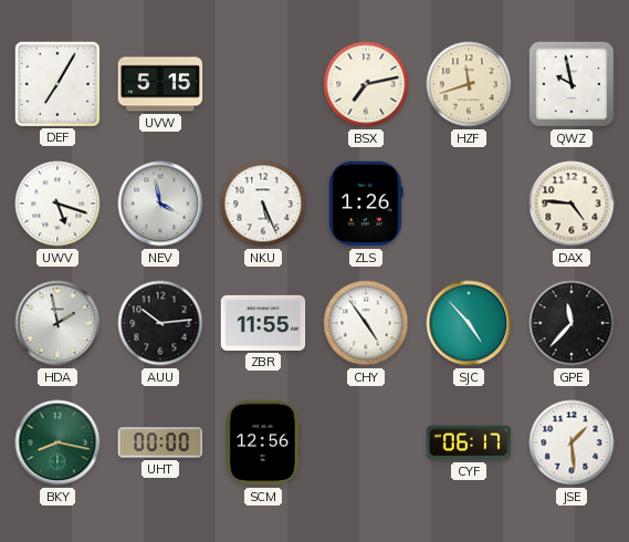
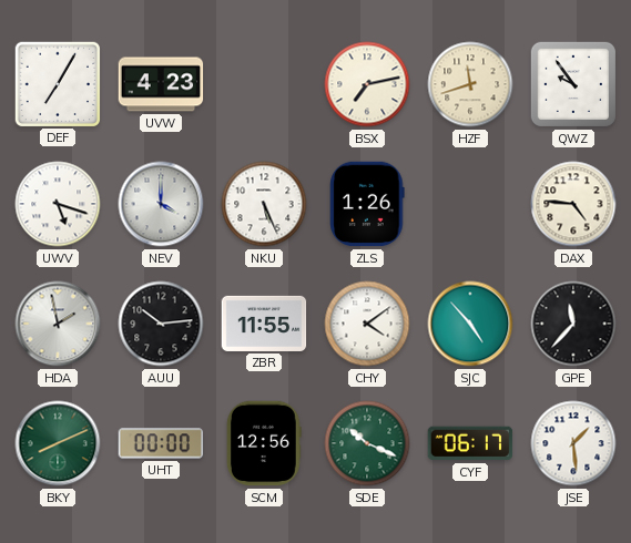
UVW: 5:15 -> 4:23 (161, 84)
QWZ: 9:58 -> 9:54 (573, 84)
NEV: 3:58 -> 4:00 (161, 204)
CHY: 4:54 -> 4:09 (367, 324)
BKY: 8:17 -> 8:11 (58, 443)
SDE: none -> 10:19 (367, 443)
